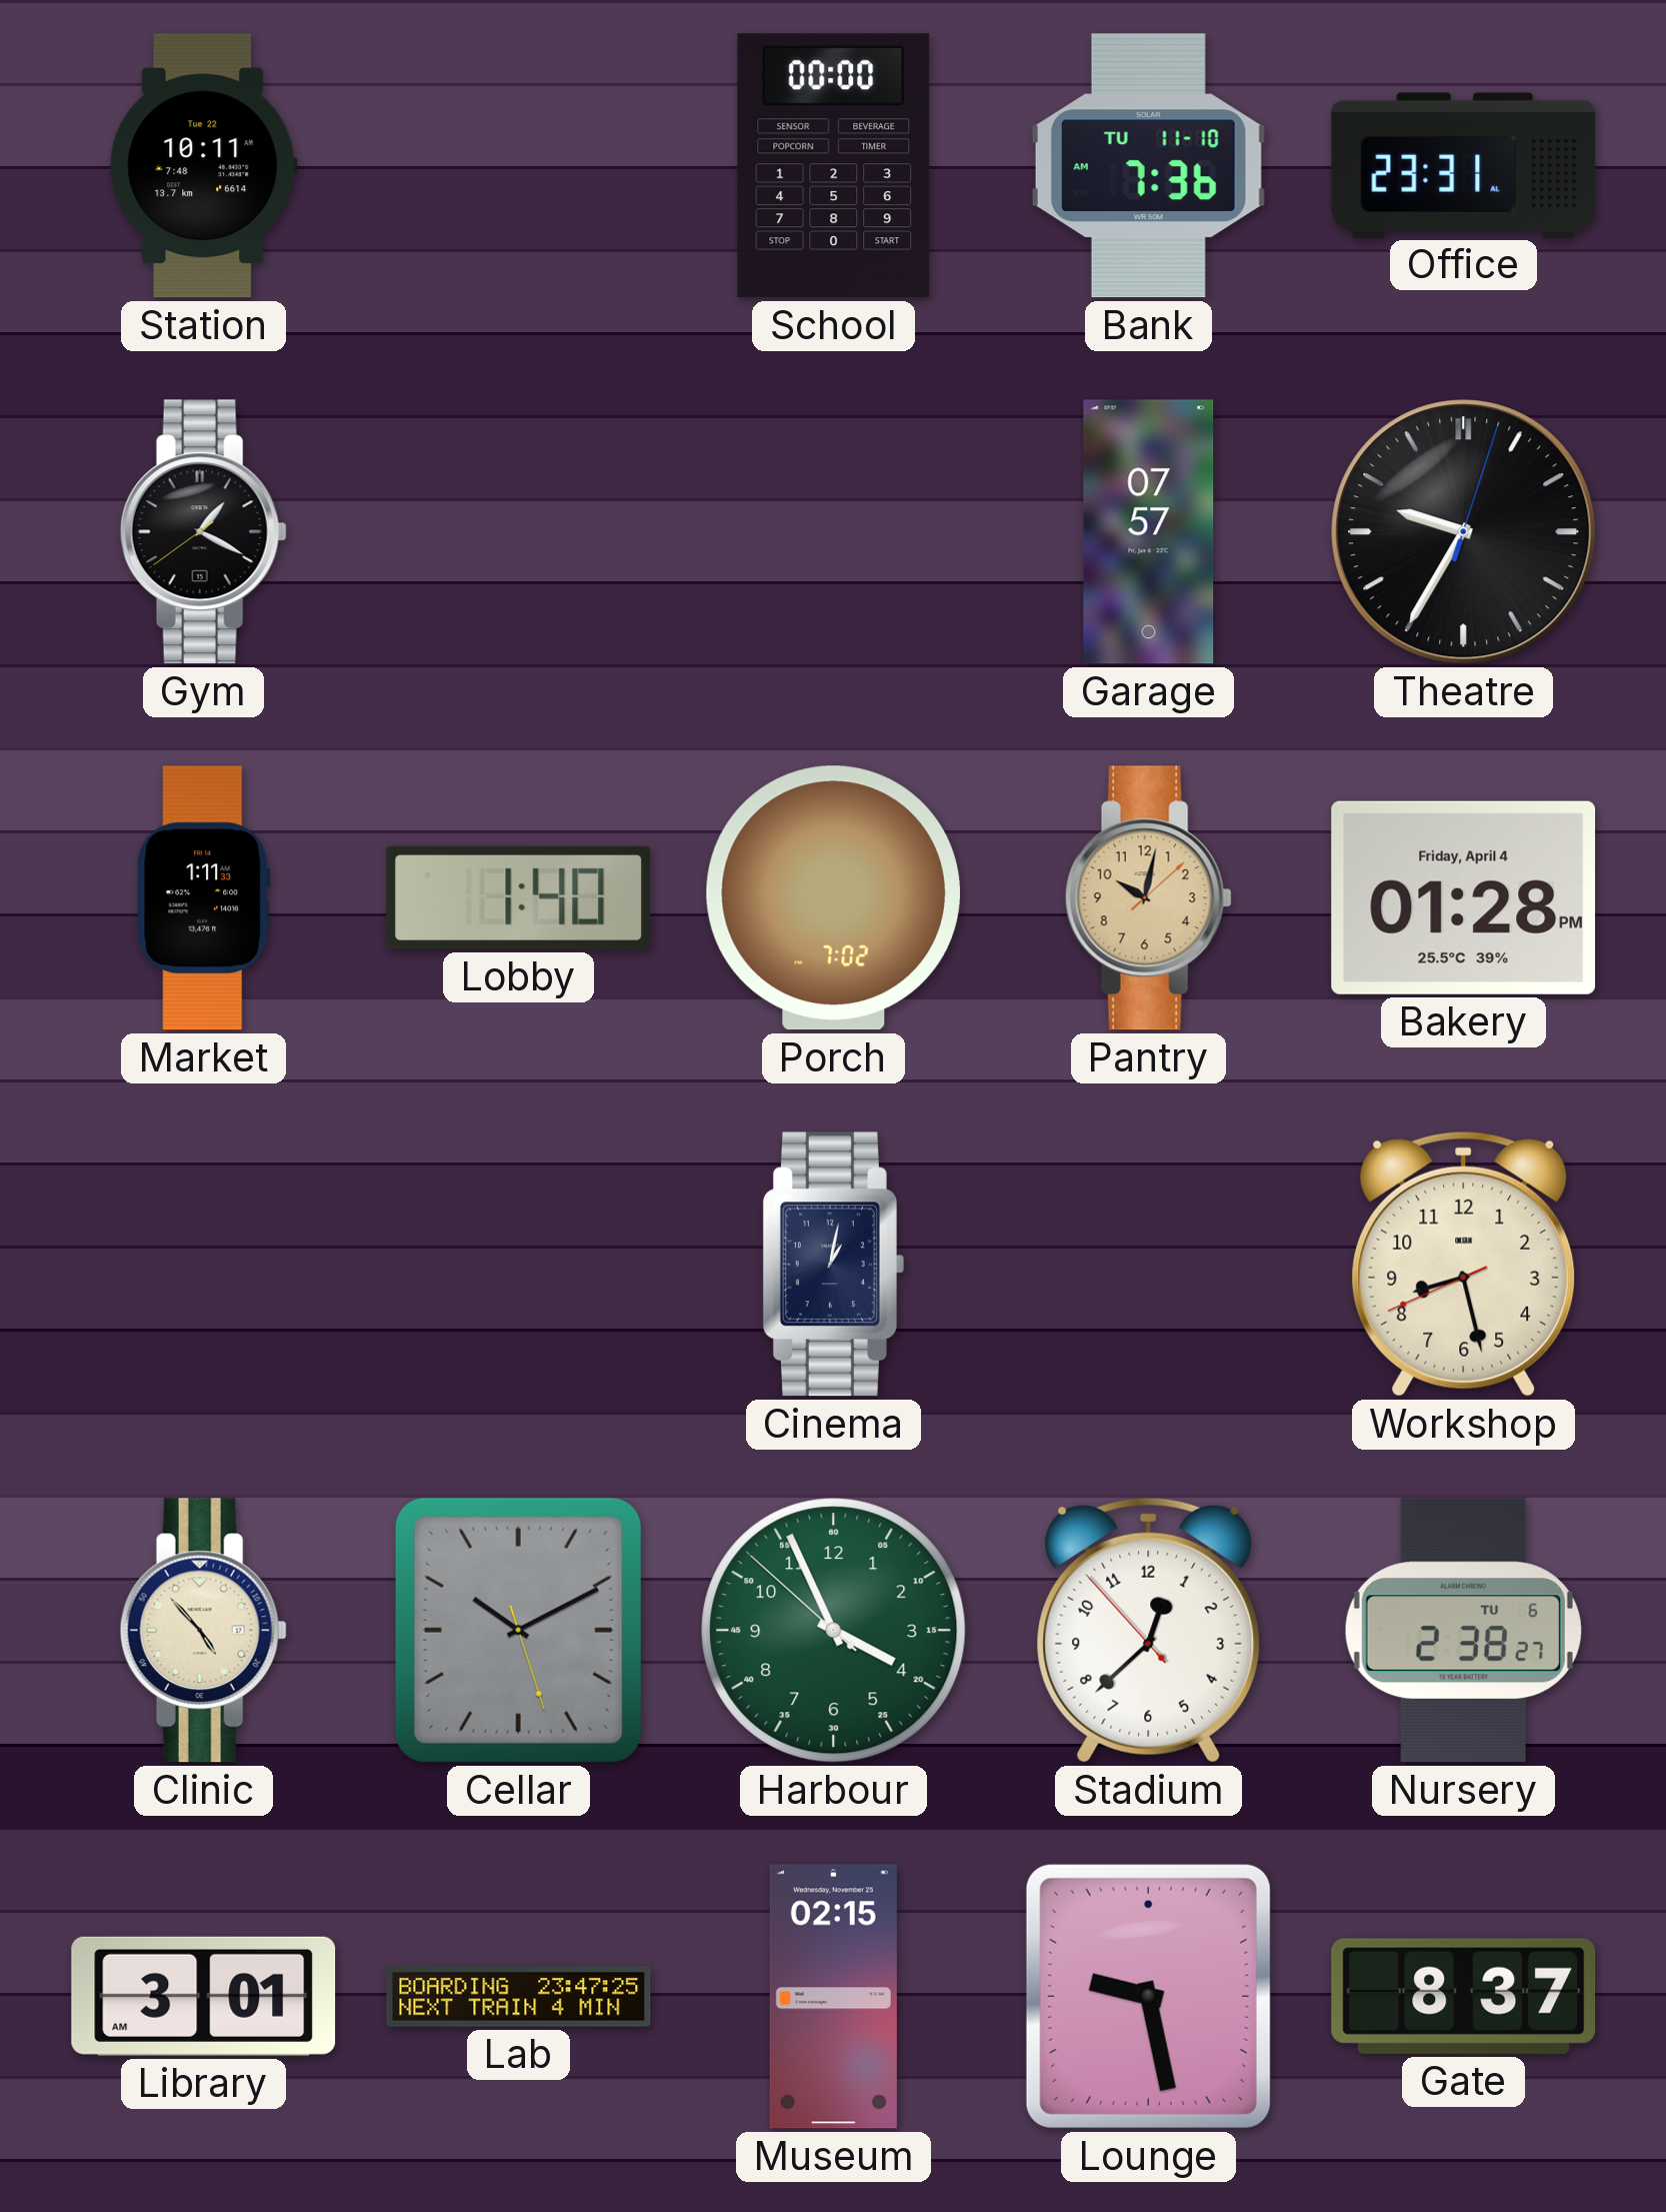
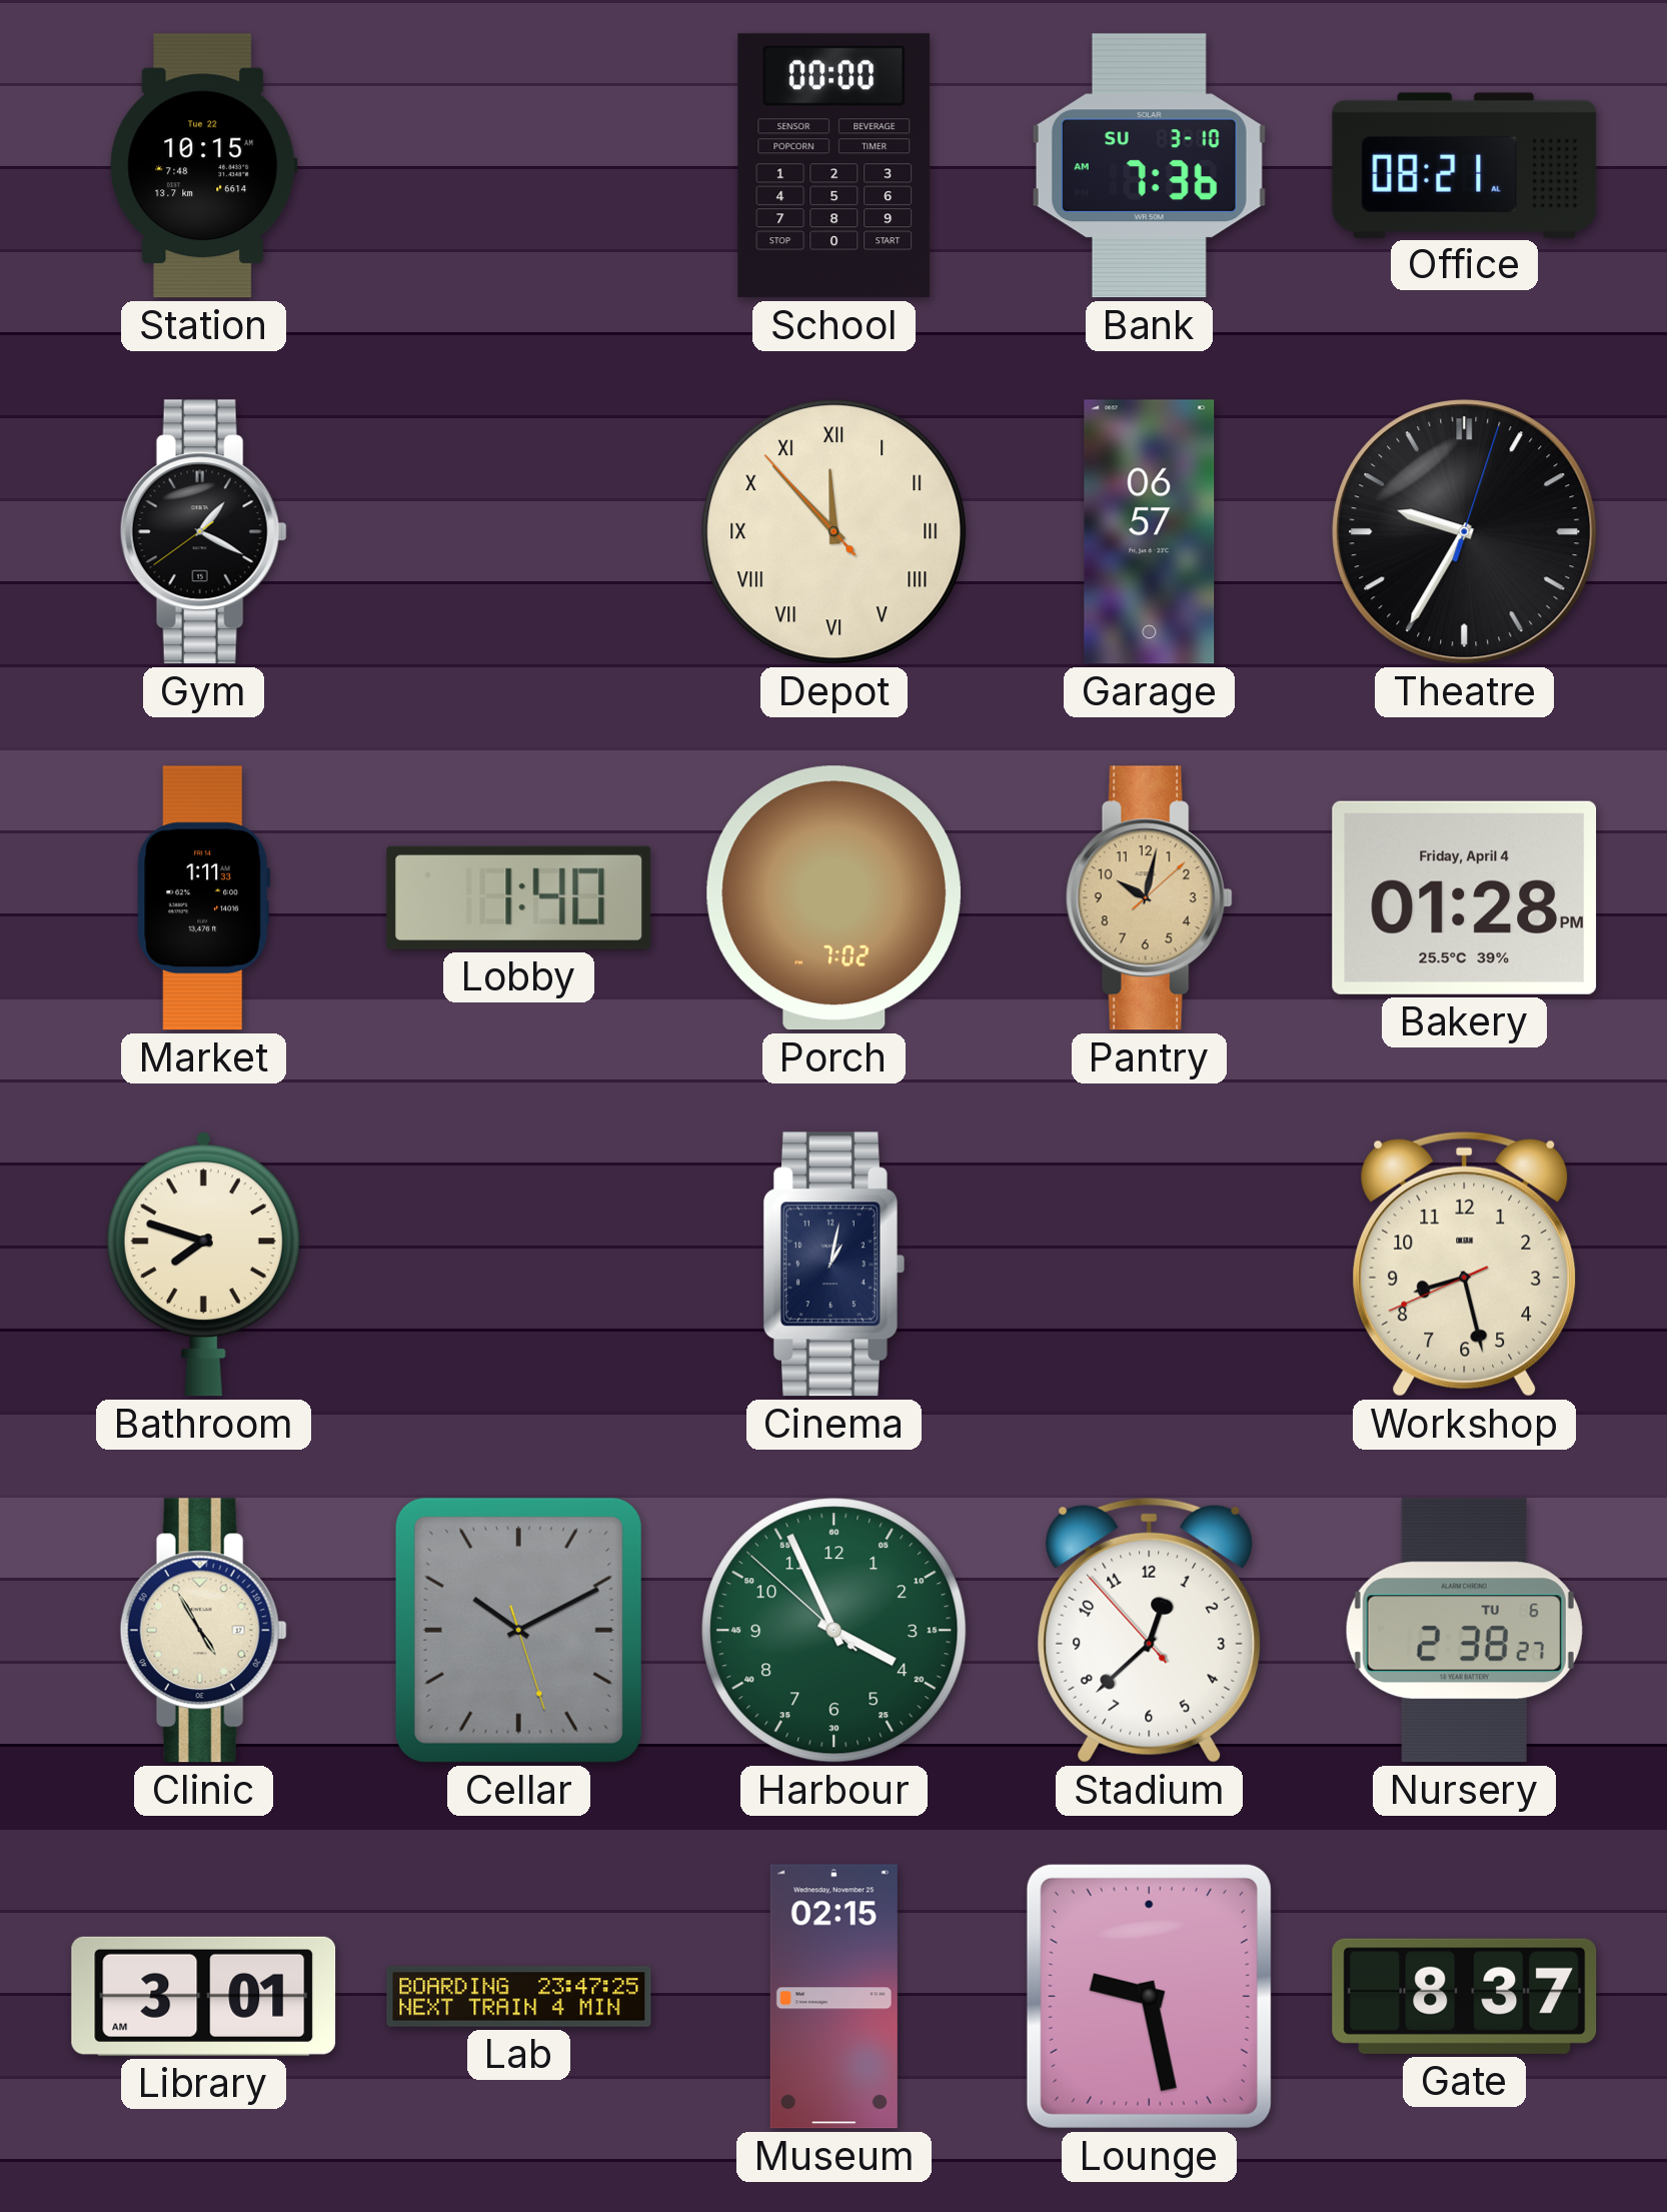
Station: 10:11 -> 10:15 (204, 166)
Bank date: TU 11-10 -> SU 3-10 (1149, 166)
Office: 23:31 -> 08:21 (1465, 165)
Depot: none -> 11:52 (835, 532)
Garage: 07:57 -> 06:57 (1150, 532)
Bathroom: none -> 7:48 (203, 1265)
Clinic: 4:53 -> 4:55 (203, 1631)
